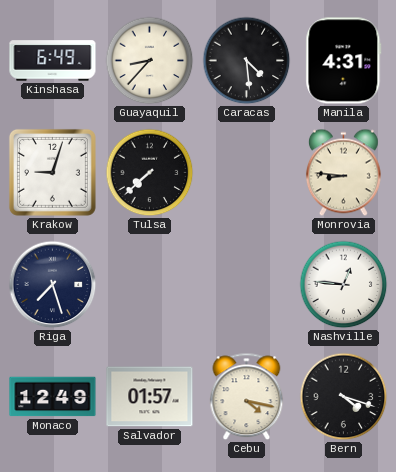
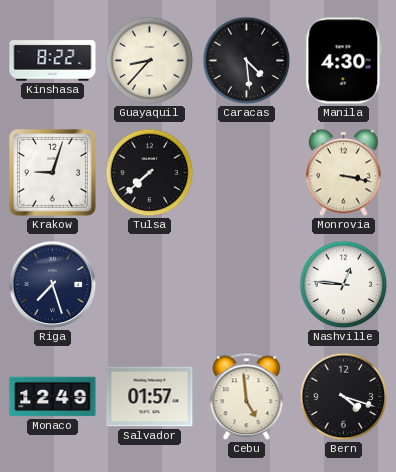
Kinshasa: 6:49 -> 8:22 (53, 61)
Manila: 4:31 -> 4:30 (344, 61)
Monrovia: 8:46 -> 3:17 (343, 173)
Cebu: 4:17 -> 4:59 (247, 397)
